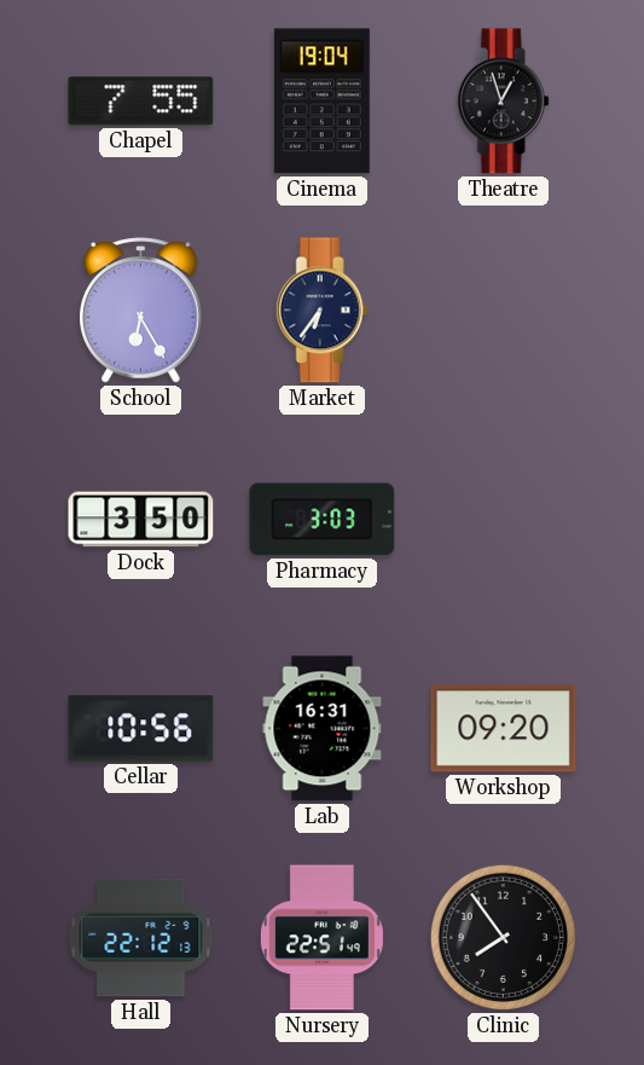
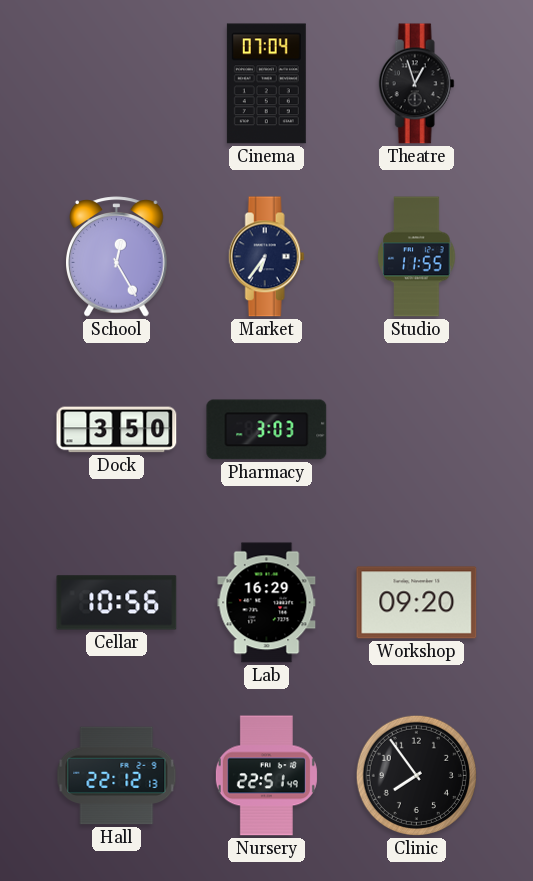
Chapel: 7:55 -> none (141, 102)
Cinema: 19:04 -> 07:04 (266, 84)
School: 6:25 -> 12:25 (117, 257)
Studio: none -> 11:55 (417, 257)
Lab: 16:31 -> 16:29 (267, 603)
